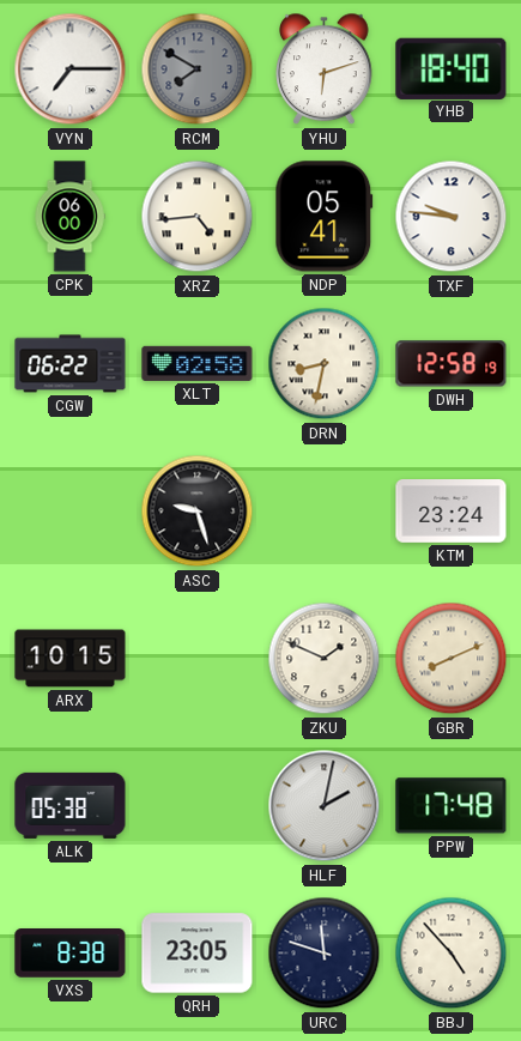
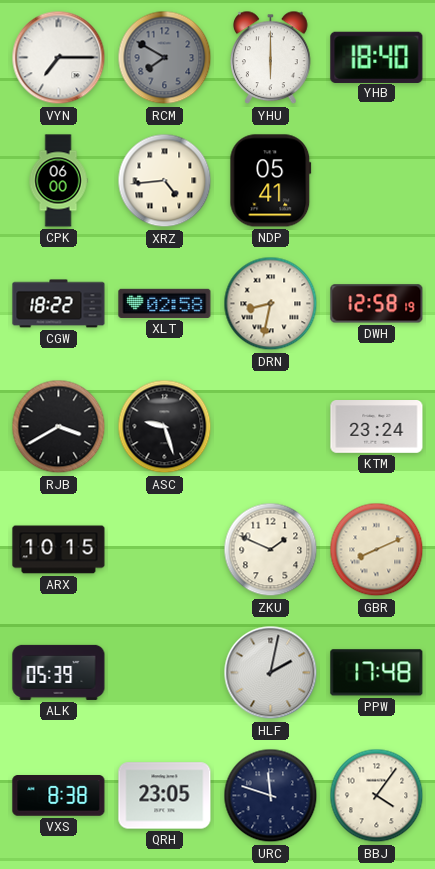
YHU: 6:12 -> 6:00 (271, 58)
TXF: 9:46 -> none (452, 217)
CGW: 06:22 -> 18:22 (59, 304)
RJB: none -> 3:40 (59, 427)
ALK: 05:38 -> 05:39 (59, 672)
BBJ: 4:53 -> 4:06 (377, 796)
